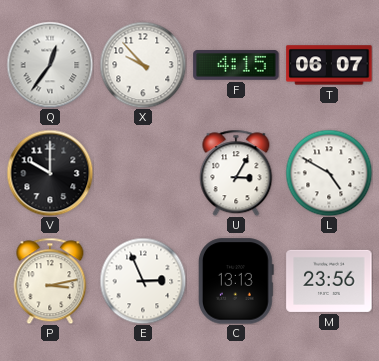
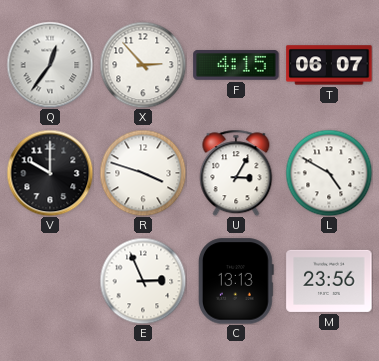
X: 9:53 -> 2:53 (143, 65)
R: none -> 3:48 (143, 173)
P: 3:13 -> none (50, 281)
